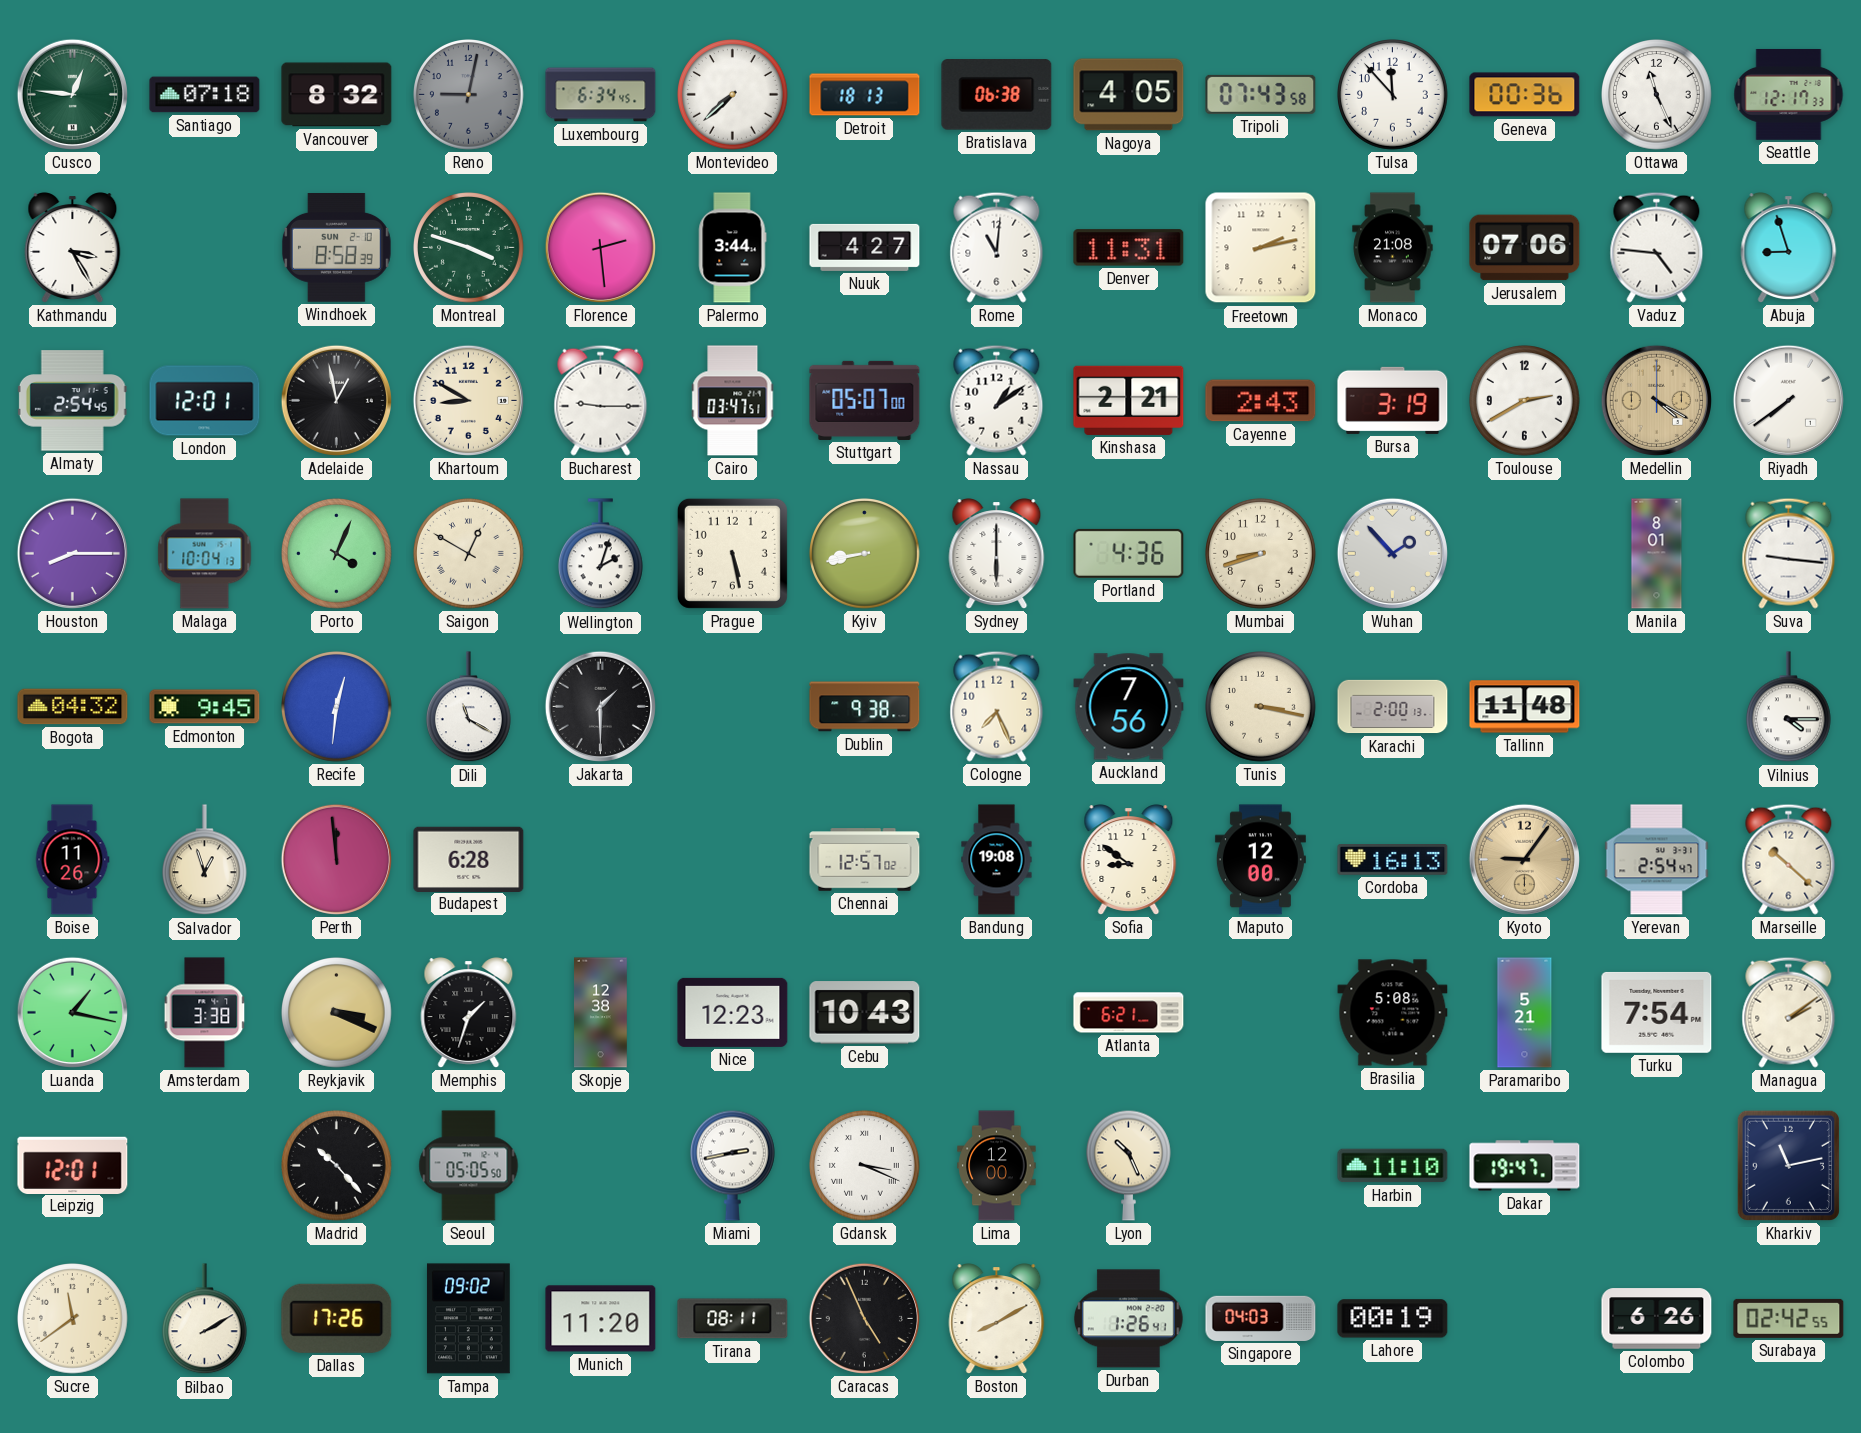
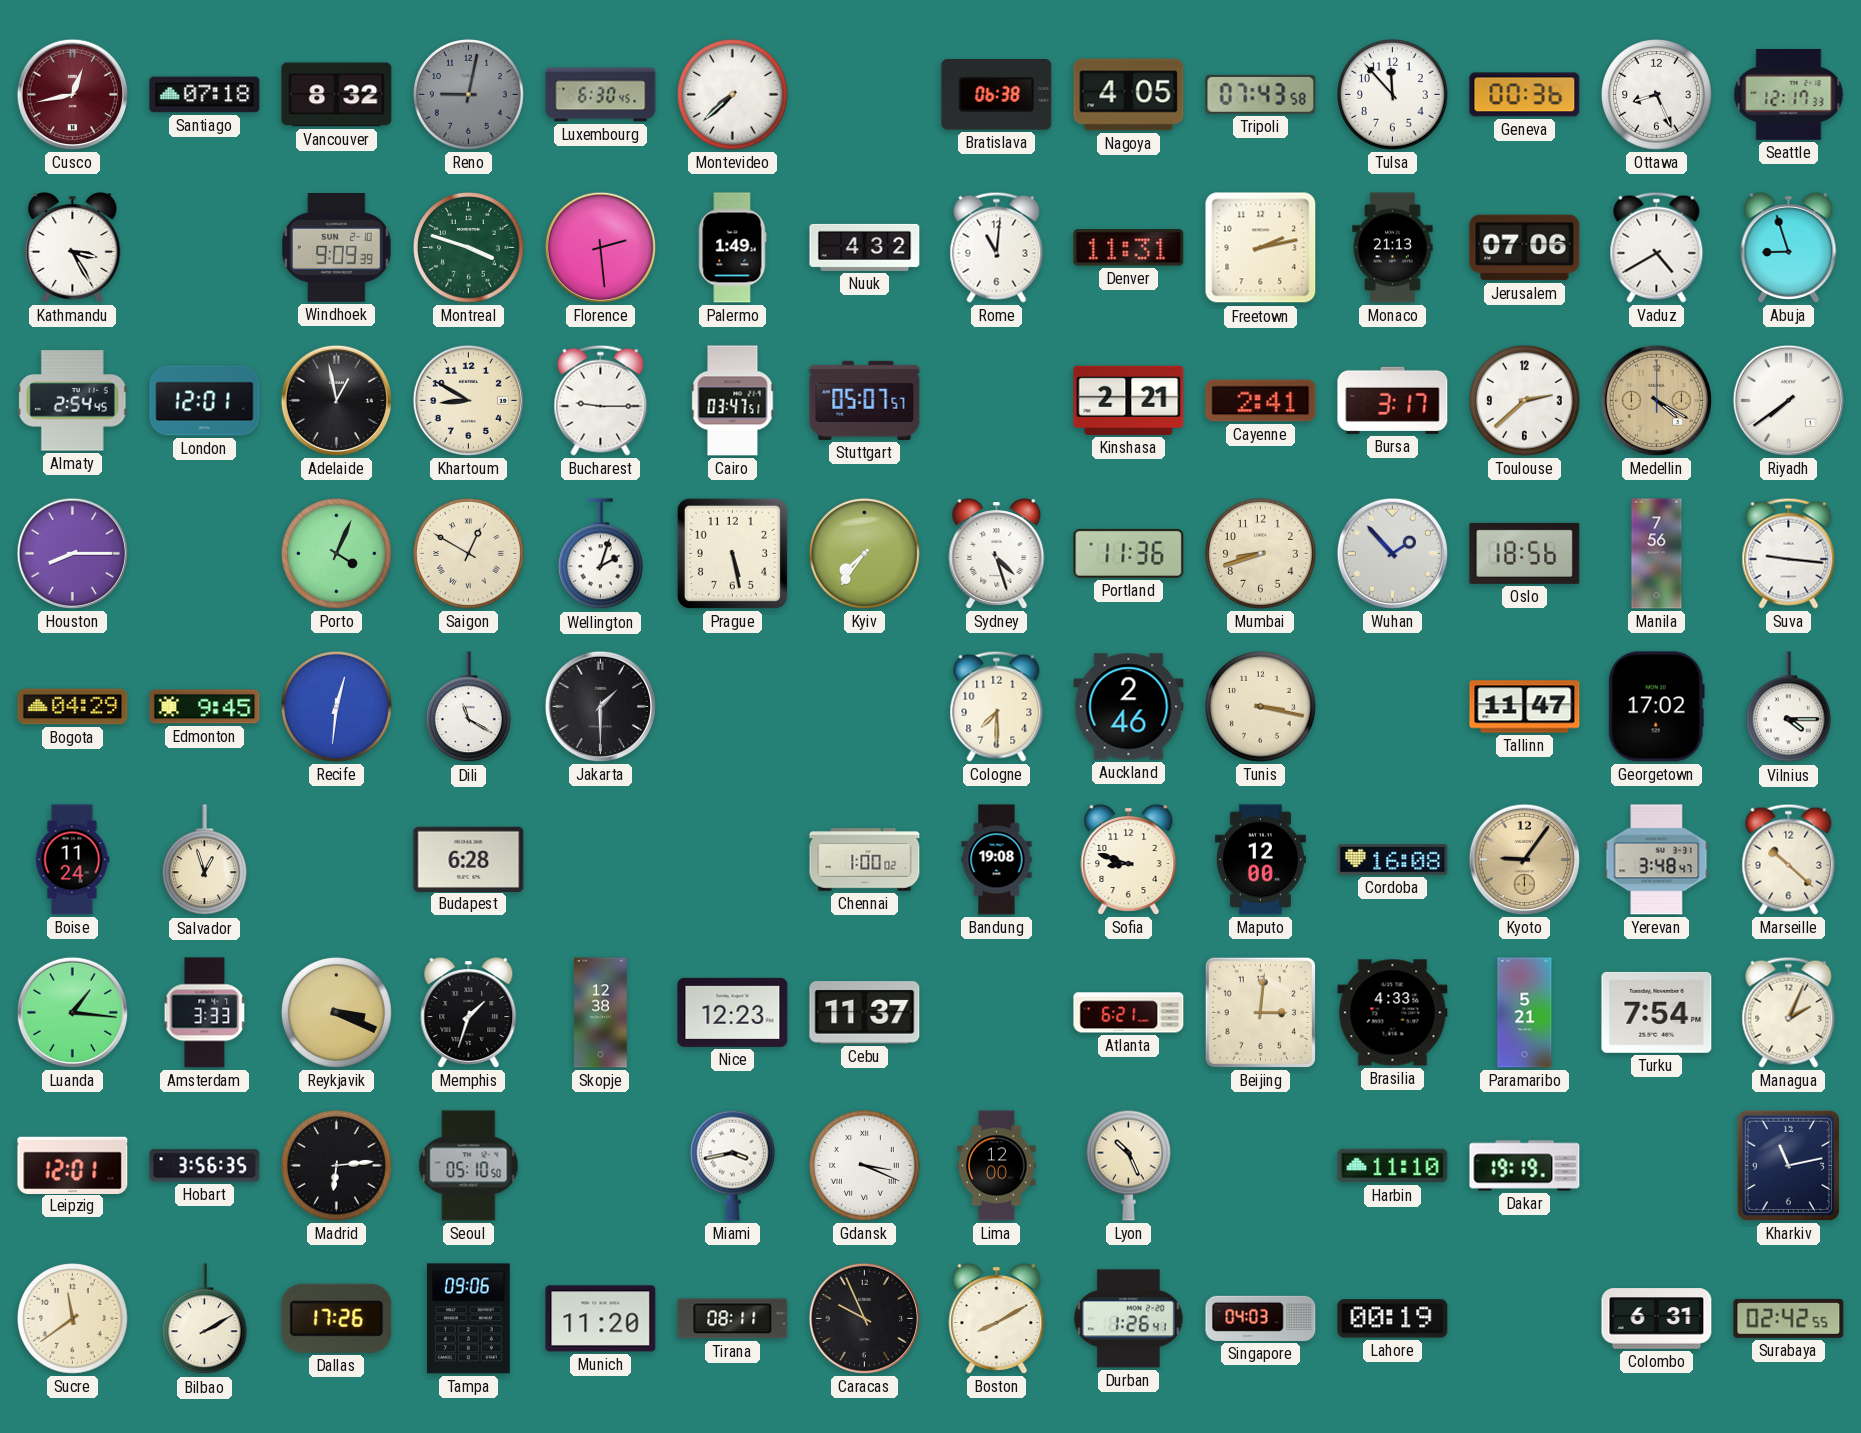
Cusco: 12:46 -> 12:43 (72, 94)
Cusco dial: green -> burgundy (72, 94)
Luxembourg: 6:34 -> 6:30 (601, 95)
Detroit: 18:13 -> none (865, 95)
Ottawa: 11:26 -> 8:26 (1657, 95)
Windhoek: 8:58 -> 9:09 (336, 248)
Palermo: 3:44 -> 1:49 (732, 248)
Nuuk: 4:27 -> 4:32 (865, 247)
Monaco: 21:08 -> 21:13 (1393, 248)
Vaduz: 4:46 -> 4:40 (1657, 247)
Stuttgart: 05:07:00 -> 05:07:57 (865, 400)
Nassau: 1:09 -> none (997, 400)
Cayenne: 2:43 -> 2:41 (1261, 401)
Bursa: 3:19 -> 3:17 (1393, 400)
Toulouse: 2:40 -> 2:38 (1525, 401)
Malaga: 10:04 -> none (205, 554)
Kyiv: 8:43 -> 7:36 (865, 554)
Sydney: 6:00 -> 4:27 (997, 554)
Portland: 4:36 -> 11:36 (1129, 553)
Oslo: none -> 18:56 (1525, 553)
Manila: 8:01 -> 7:56 (1657, 554)
Bogota: 04:32 -> 04:29 (73, 707)
Dublin: 9:38 -> none (865, 707)
Cologne: 7:26 -> 7:30 (997, 706)
Auckland: 7:56 -> 2:46 (1129, 707)
Karachi: 2:00 -> none (1393, 707)
Tallinn: 11:48 -> 11:47 (1525, 707)
Georgetown: none -> 17:02 (1656, 707)
Boise: 11:26 -> 11:24 (72, 860)
Perth: 11:59 -> none (336, 859)
Chennai: 12:57 -> 1:00 (865, 860)
Sofia: 8:51 -> 8:48 (1129, 860)
Cordoba: 16:13 -> 16:08 (1393, 860)
Yerevan: 2:54 -> 3:48 (1657, 860)
Luanda: 1:17 -> 1:16 (72, 1012)
Amsterdam: 3:38 -> 3:33 (205, 1013)
Cebu: 10:43 -> 11:37 (865, 1013)
Beijing: none -> 3:01 (1260, 1012)
Brasilia: 5:08 -> 4:33 (1393, 1013)
Managua: 2:09 -> 2:04 (1789, 1012)
Hobart: none -> 3:56 (205, 1166)
Madrid: 10:23 -> 6:14 (337, 1166)
Seoul: 05:05 -> 05:10 (469, 1166)
Miami: 2:43 -> 3:43 (733, 1165)
Dakar: 19:47 -> 19:19 (1525, 1166)
Tampa: 09:02 -> 09:06 (468, 1319)
Caracas: 4:56 -> 9:56 (864, 1318)
Colombo: 6:26 -> 6:31 (1657, 1319)
